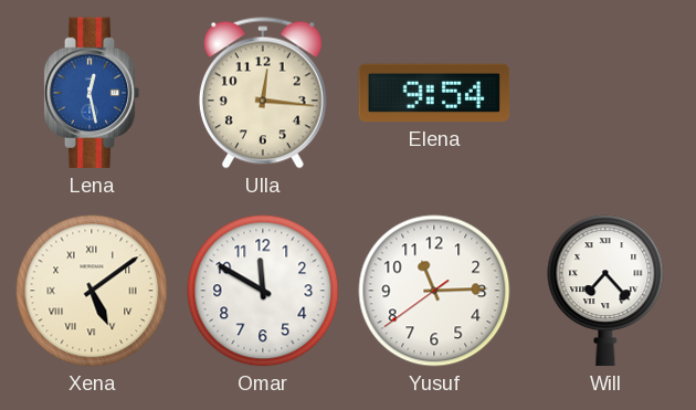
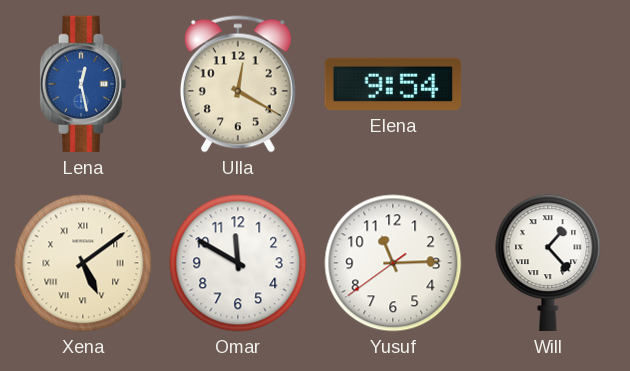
Ulla: 12:16 -> 12:20 (238, 84)
Will: 7:23 -> 1:23 (548, 263)
